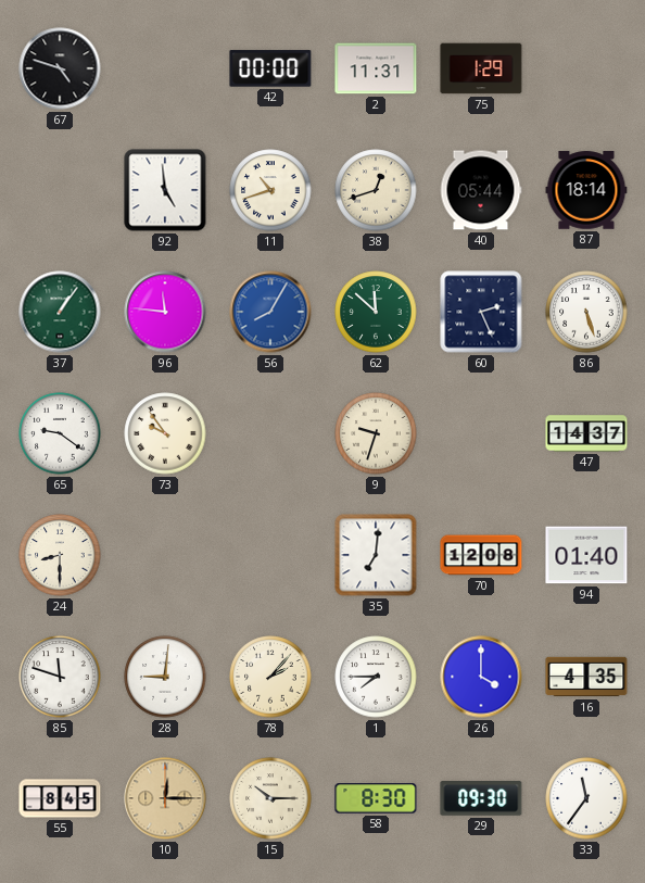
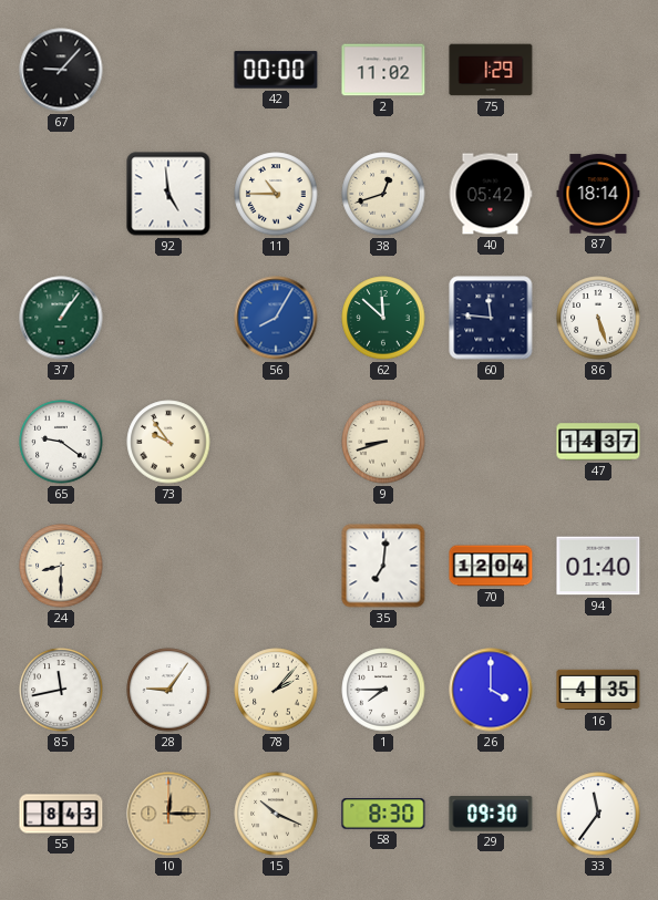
67: 4:48 -> 9:07 (61, 70)
2: 11:31 -> 11:02 (383, 70)
11: 10:42 -> 10:45 (276, 194)
40: 05:44 -> 05:42 (491, 194)
96: 11:46 -> none (165, 312)
60: 2:26 -> 11:46 (491, 318)
9: 9:33 -> 8:42 (383, 442)
70: 12:08 -> 12:04 (491, 566)
85: 11:48 -> 11:43 (61, 690)
28: 9:01 -> 9:06 (168, 690)
55: 8:45 -> 8:43 (61, 814)
15: 10:15 -> 10:19 (276, 814)
